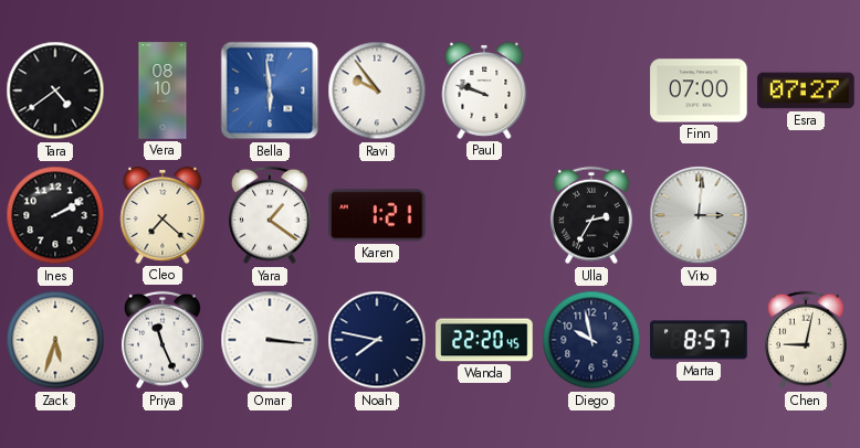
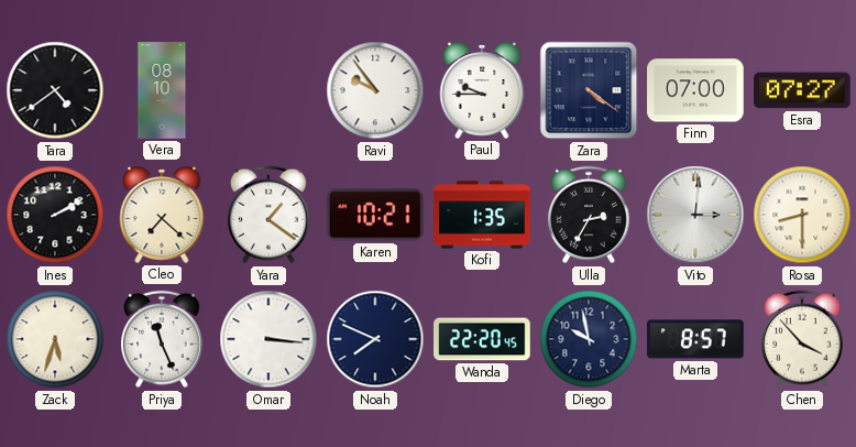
Bella: 5:59 -> none (270, 90)
Paul: 9:48 -> 9:45 (482, 90)
Zara: none -> 4:21 (589, 90)
Karen: 1:21 -> 10:21 (376, 215)
Kofi: none -> 1:35 (482, 215)
Rosa: none -> 8:30 (802, 215)
Noah: 7:47 -> 7:49 (375, 339)
Chen: 9:02 -> 3:53 (803, 339)
